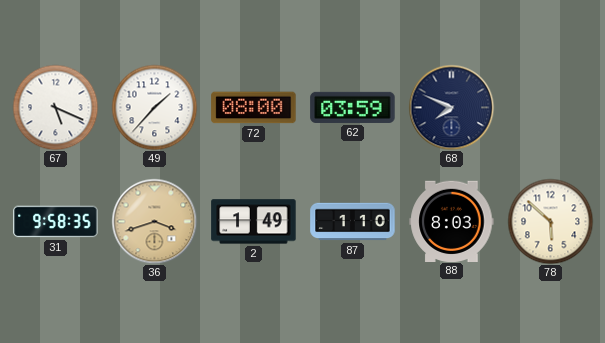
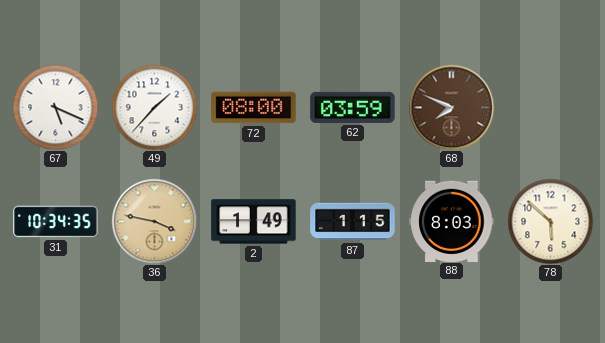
68 dial: navy -> brown (451, 107)
31: 9:58 -> 10:34 (56, 222)
36: 3:42 -> 3:47 (154, 221)
87: 1:10 -> 1:15 (353, 222)
